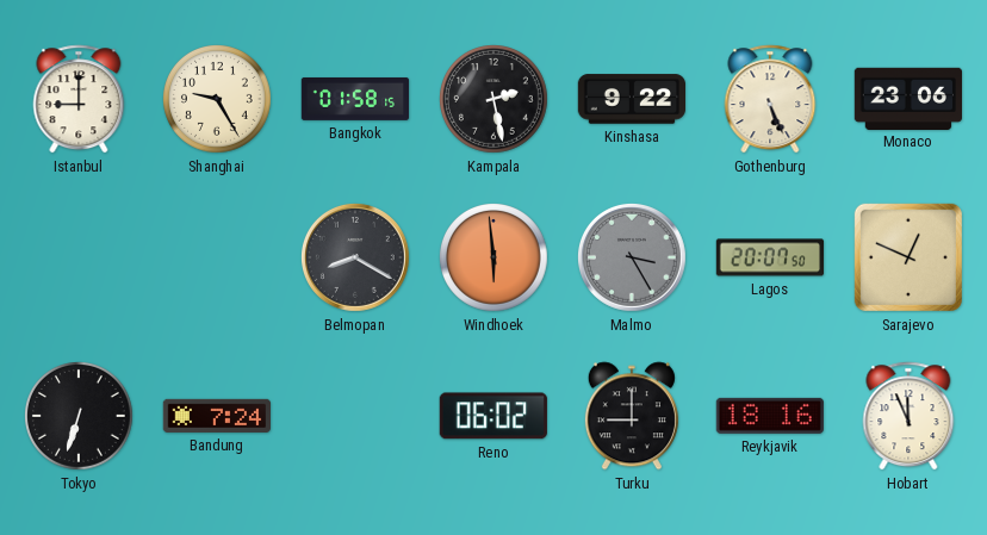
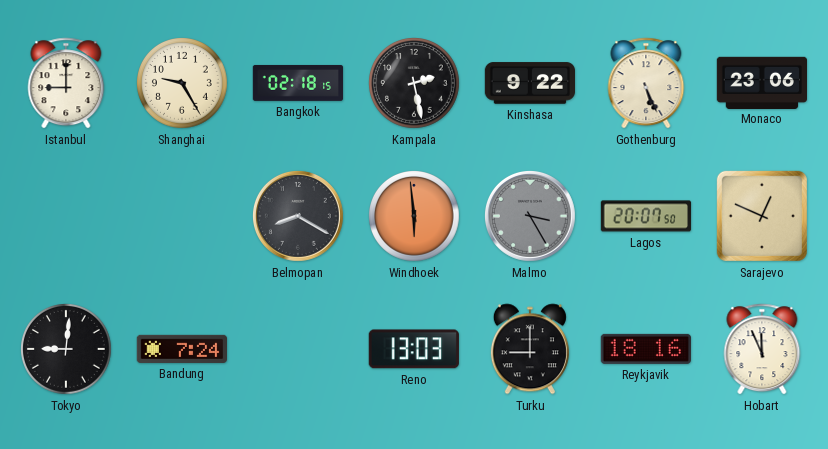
Bangkok: 01:58 -> 02:18 (298, 83)
Tokyo: 6:33 -> 9:01 (67, 350)
Reno: 06:02 -> 13:03 (414, 349)
